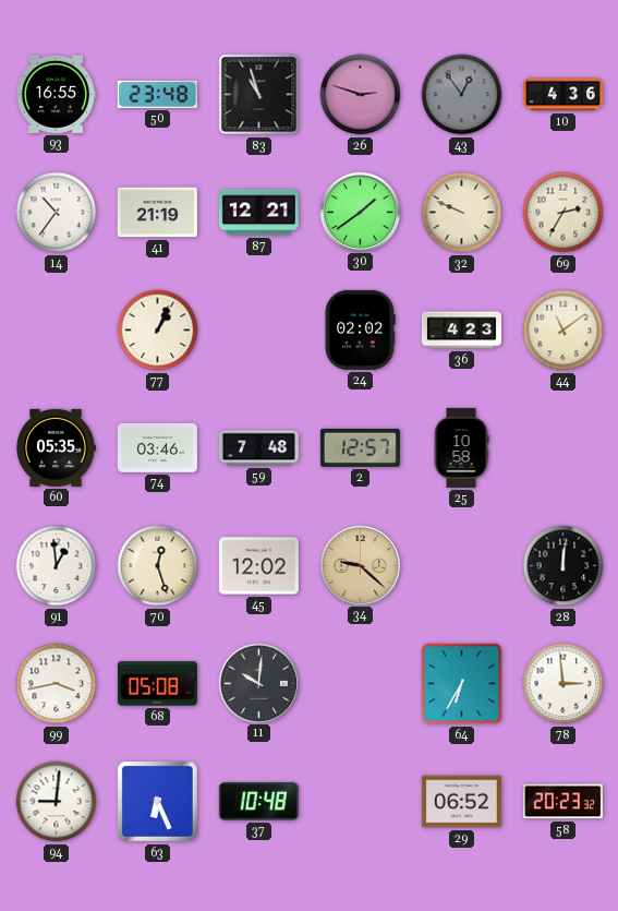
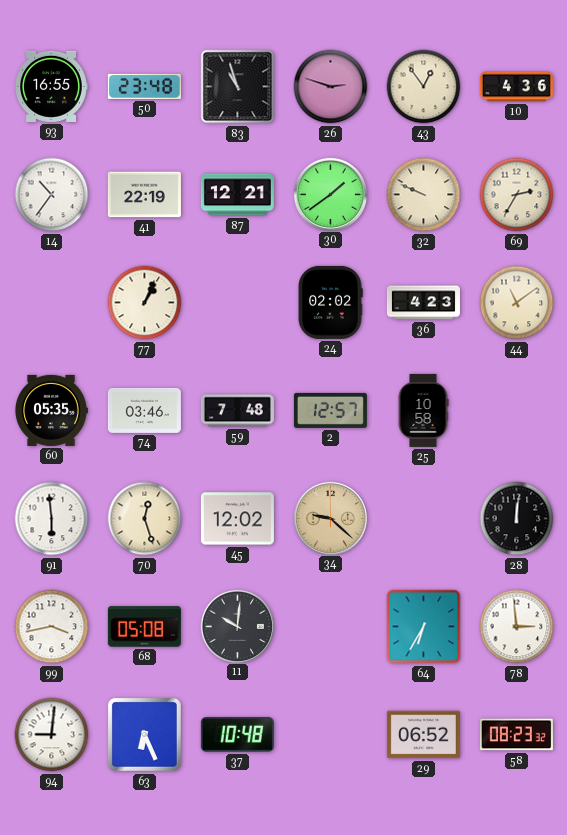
43 dial: grey -> cream (424, 87)
41: 21:19 -> 22:19 (144, 195)
91: 12:59 -> 5:59 (52, 519)
58: 20:23 -> 08:23 (516, 735)
